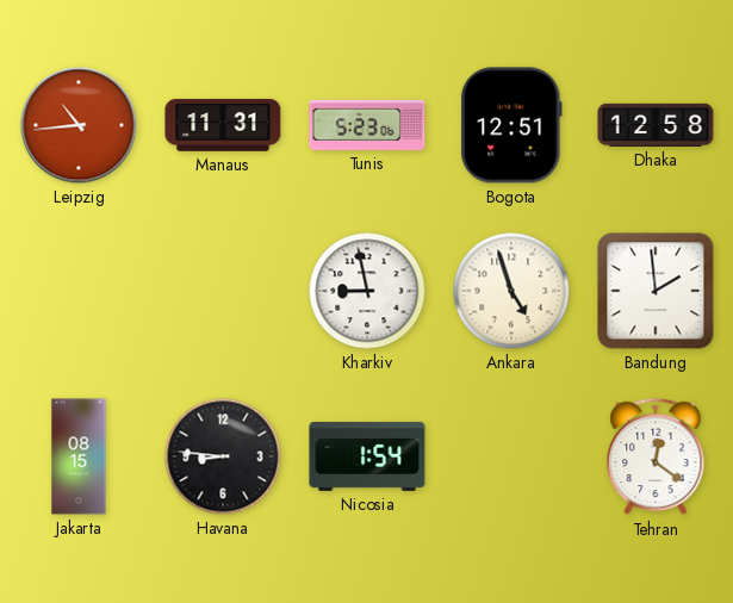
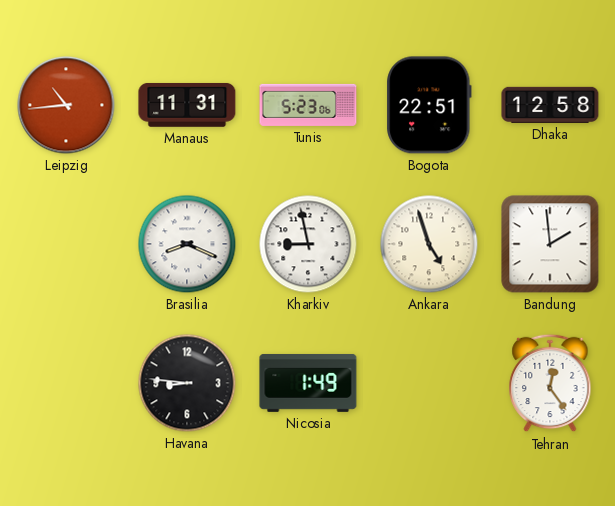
Bogota: 12:51 -> 22:51 (429, 105)
Brasilia: none -> 8:19 (187, 244)
Jakarta: 08:15 -> none (79, 456)
Nicosia: 1:54 -> 1:49 (308, 383)
Tehran: 12:21 -> 12:24 (550, 383)
